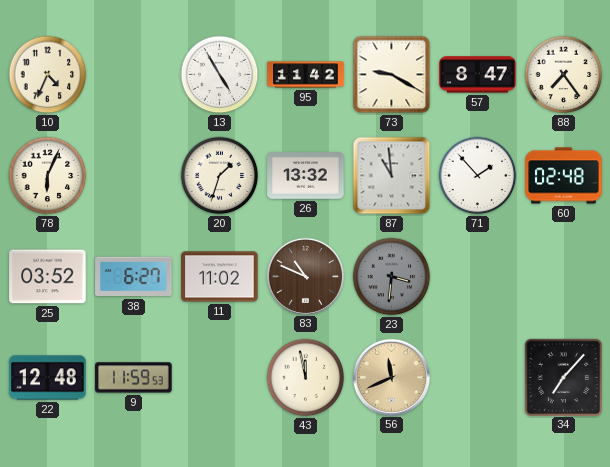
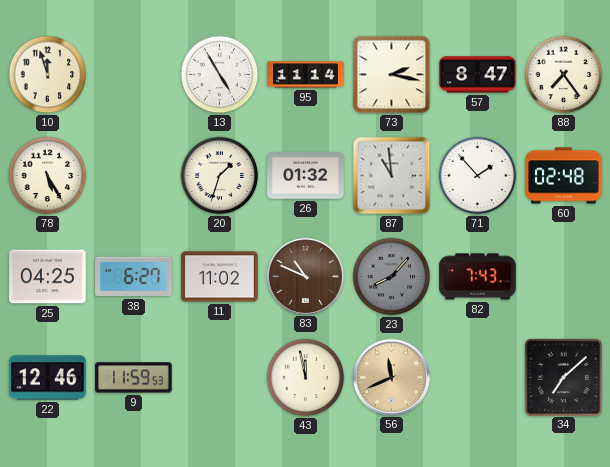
10: 4:34 -> 11:57 (48, 75)
95: 11:42 -> 11:14 (306, 75)
73: 9:20 -> 2:17 (392, 75)
78: 6:04 -> 5:25 (48, 176)
26: 13:32 -> 01:32 (306, 176)
25: 03:52 -> 04:25 (48, 277)
23: 3:31 -> 8:07 (392, 277)
82: none -> 7:43 (478, 277)
22: 12:48 -> 12:46 (48, 378)
34: 7:07 -> 7:08 (563, 377)
